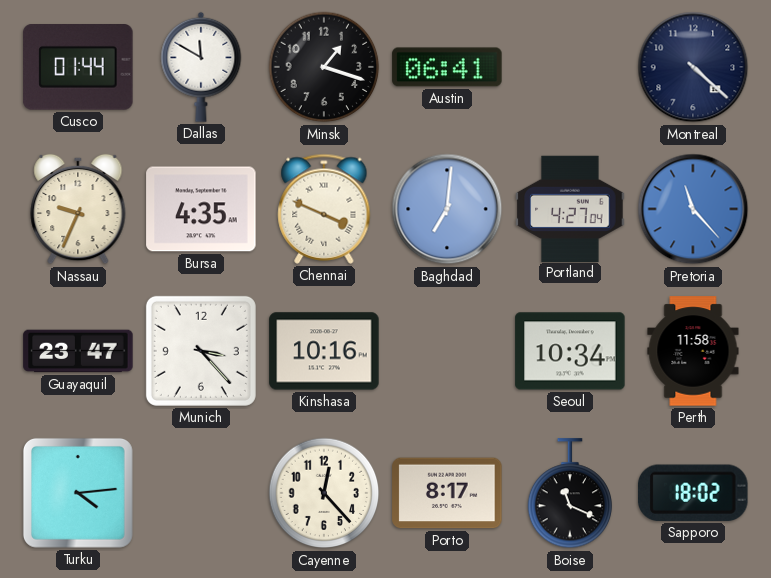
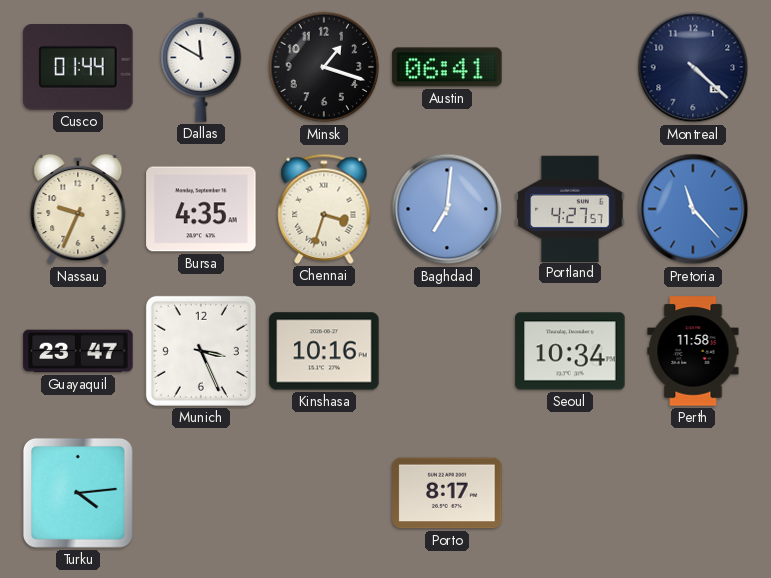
Chennai: 3:49 -> 3:33 (324, 209)
Portland: 4:27:04 -> 4:27:57 (570, 208)
Munich: 3:23 -> 3:26 (201, 351)
Cayenne: 12:23 -> none (324, 493)
Boise: 11:19 -> none (569, 494)
Sapporo: 18:02 -> none (694, 493)
